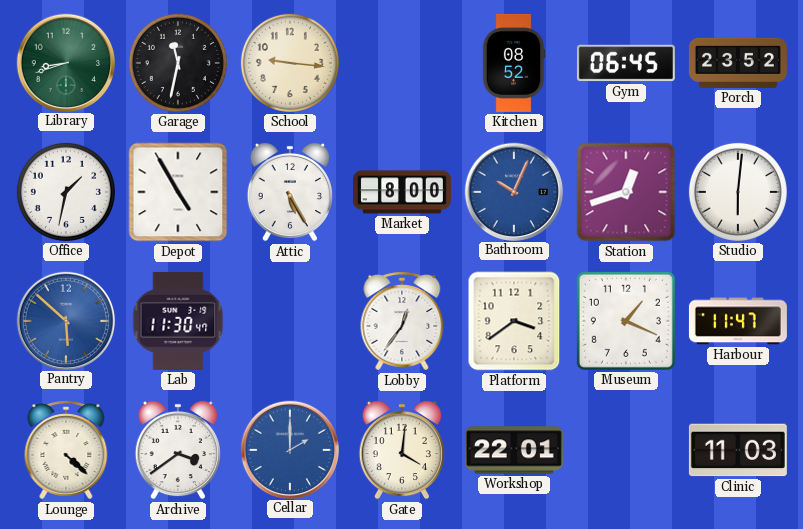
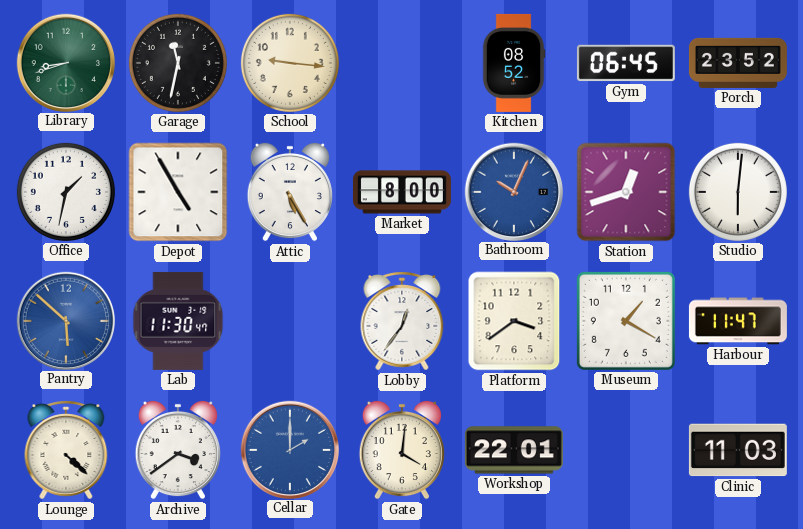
Museum: 1:19 -> 1:20 (626, 321)
